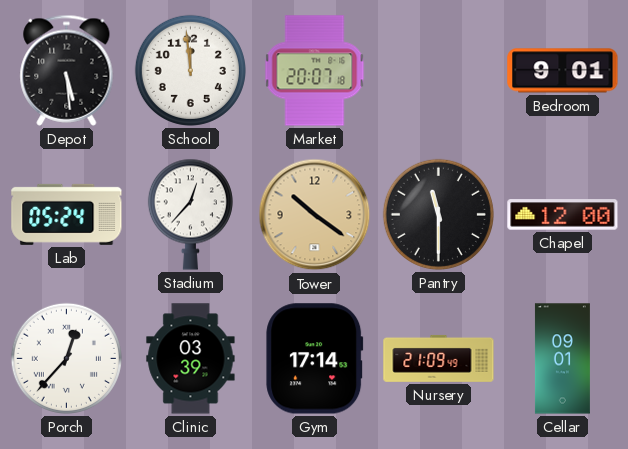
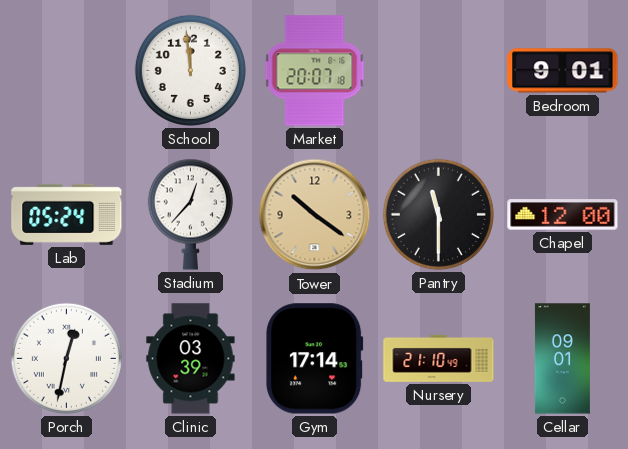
Depot: 5:29 -> none (67, 70)
Porch: 12:37 -> 12:32 (66, 358)
Nursery: 21:09 -> 21:10 (439, 358)
